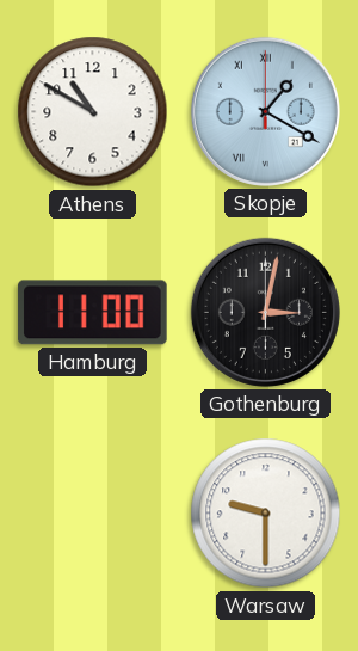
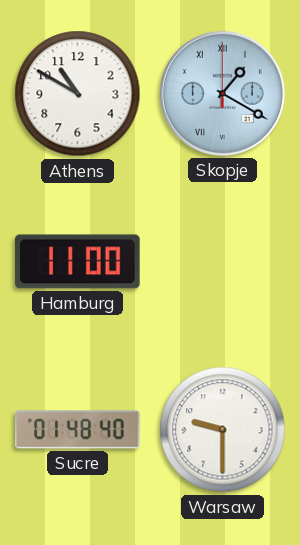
Gothenburg: 3:02 -> none (265, 312)
Sucre: none -> 01:48 (78, 430)
